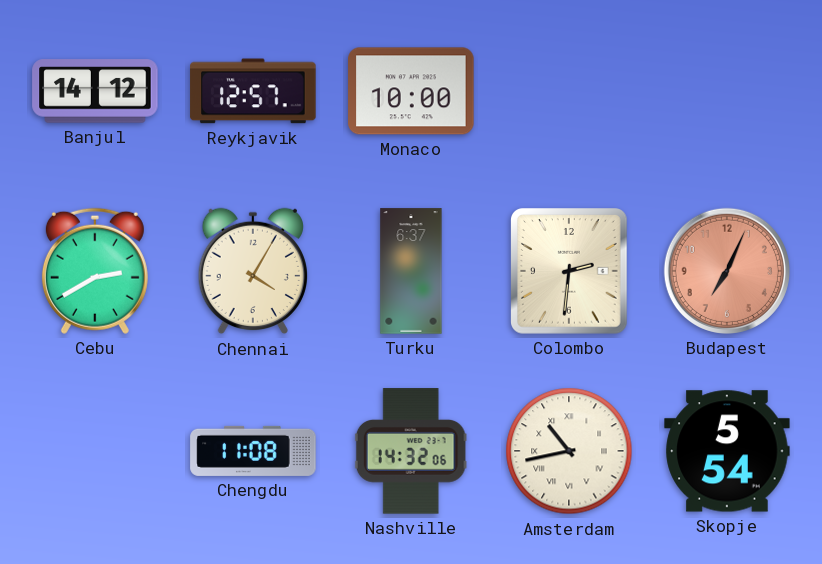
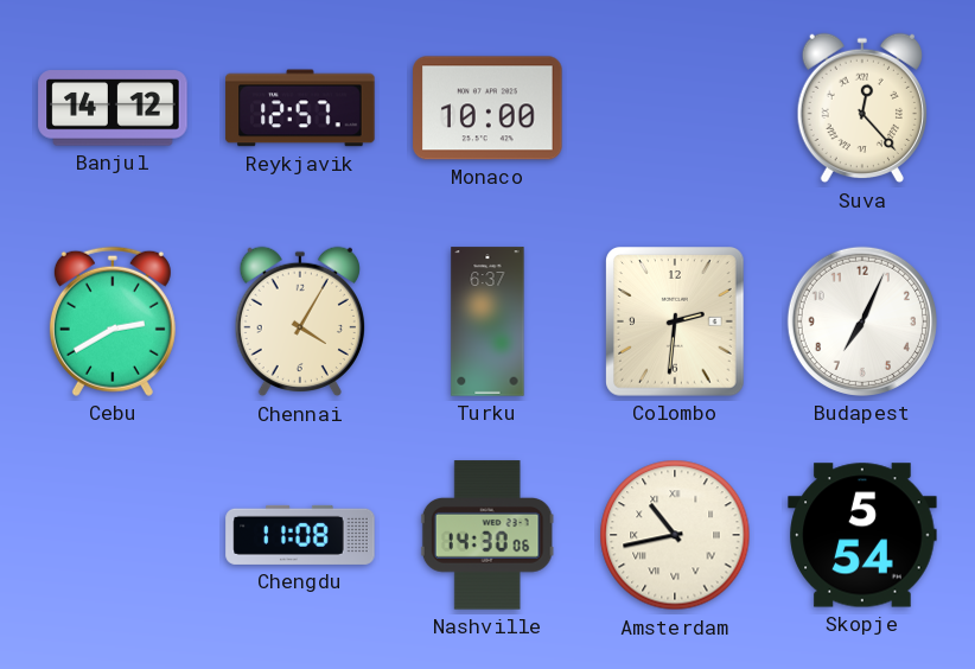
Suva: none -> 12:23 (861, 108)
Budapest dial: salmon -> white (862, 321)
Nashville: 14:32 -> 14:30 (487, 535)
